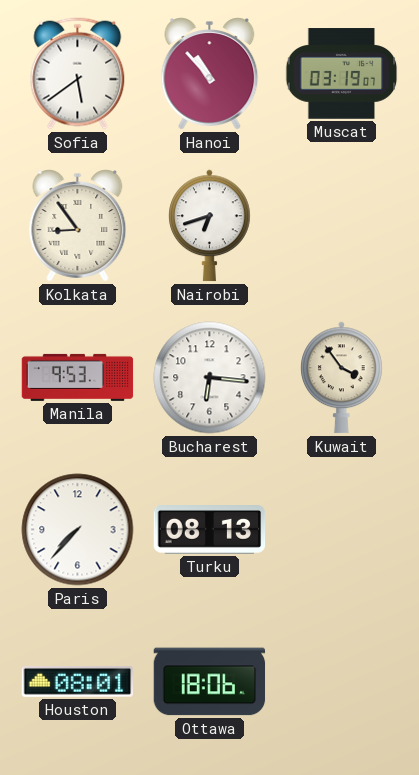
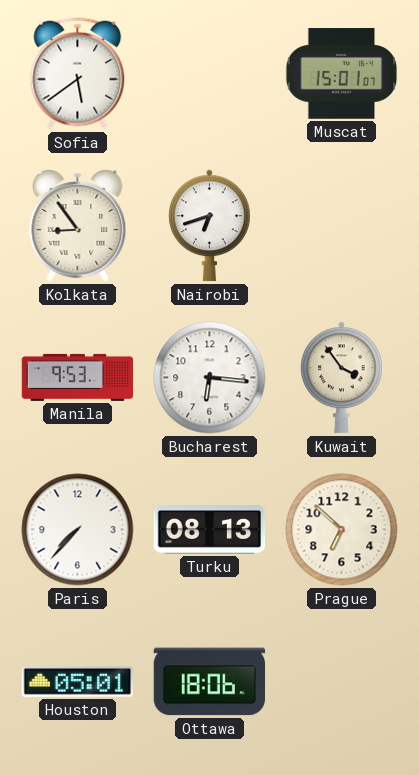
Hanoi: 10:53 -> none (210, 74)
Muscat: 03:19 -> 15:01 (342, 74)
Prague: none -> 6:52 (342, 530)
Houston: 08:01 -> 05:01 (78, 681)
